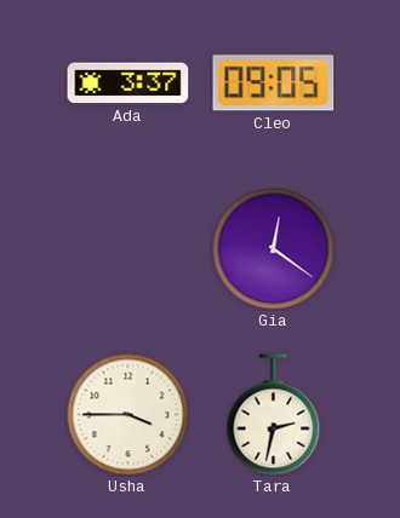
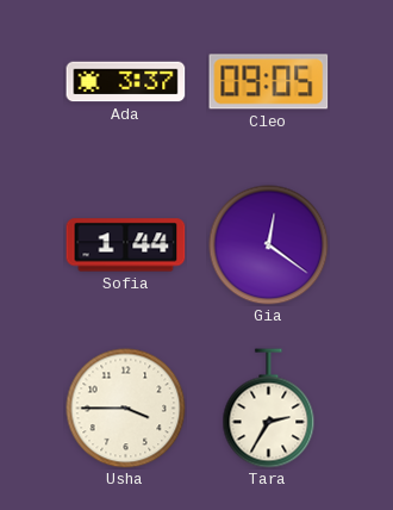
Sofia: none -> 1:44 (126, 245)
Tara: 2:32 -> 2:35 (269, 409)
